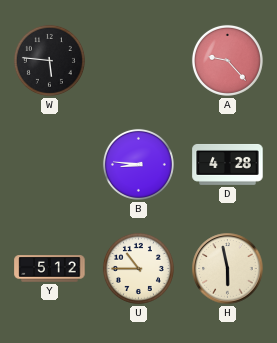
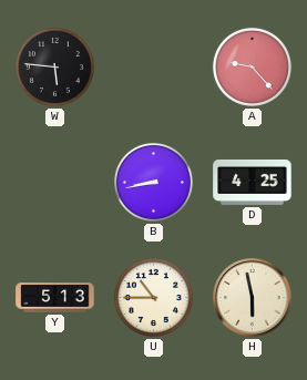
B: 8:46 -> 8:43 (153, 182)
D: 4:28 -> 4:25 (253, 182)
Y: 5:12 -> 5:13 (55, 298)
